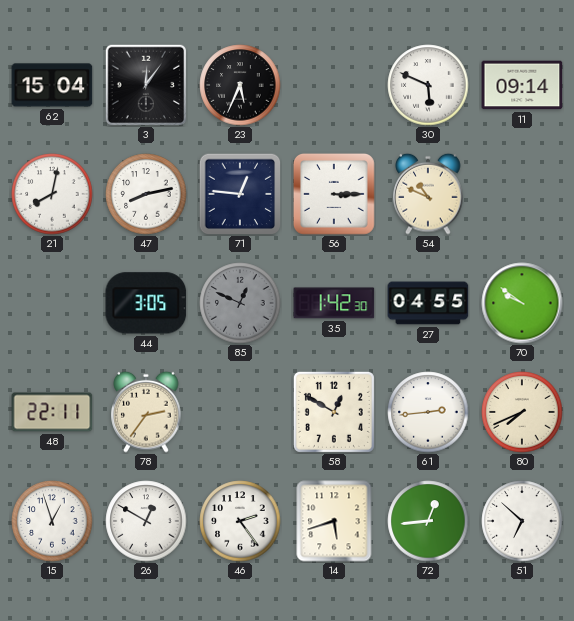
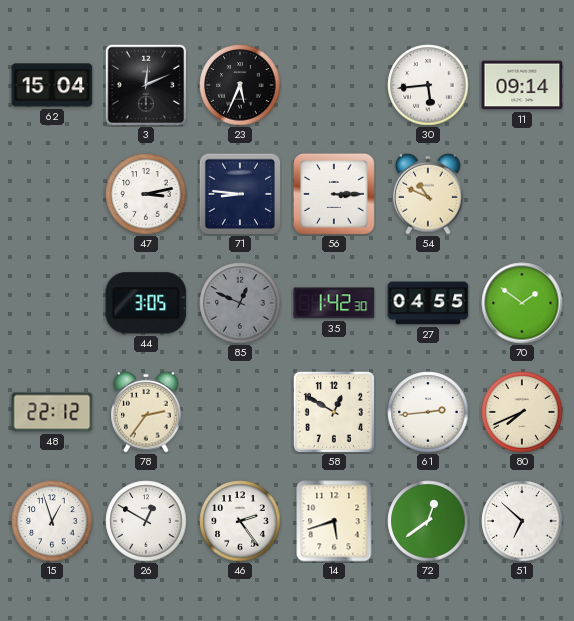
3: 12:06 -> 12:11 (145, 84)
30: 5:49 -> 5:44 (428, 85)
21: 8:02 -> none (52, 194)
47: 8:13 -> 3:13 (146, 194)
71: 12:46 -> 8:46 (240, 194)
70: 9:51 -> 1:51 (522, 303)
48: 22:11 -> 22:12 (52, 412)
72: 12:44 -> 12:39 (428, 521)
